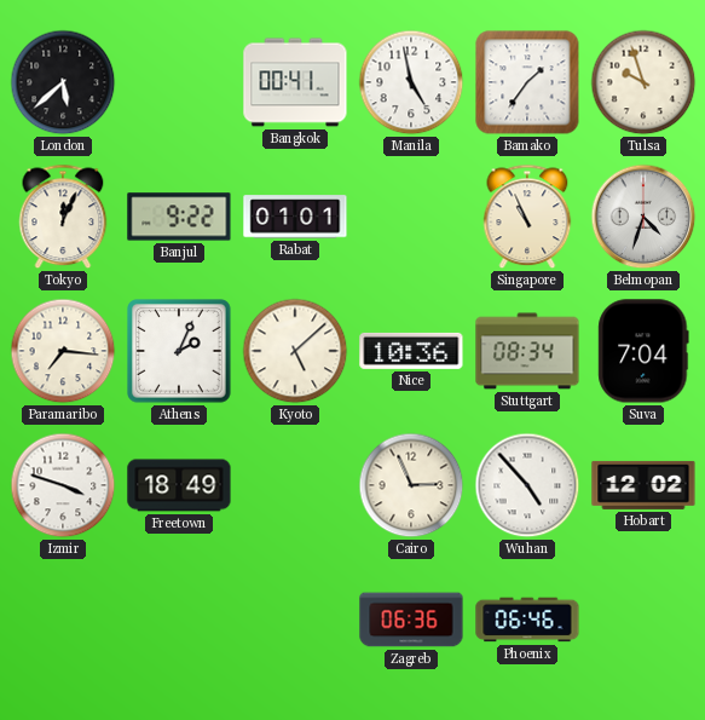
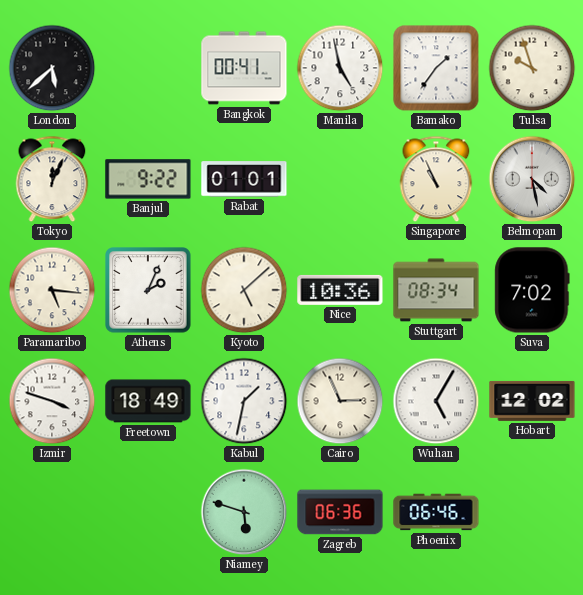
Belmopan: 4:33 -> 4:28 (532, 179)
Paramaribo: 7:16 -> 5:16 (52, 290)
Suva: 7:04 -> 7:02 (532, 290)
Kabul: none -> 1:32 (244, 401)
Wuhan: 4:53 -> 5:05 (436, 401)
Niamey: none -> 5:48 (244, 512)
